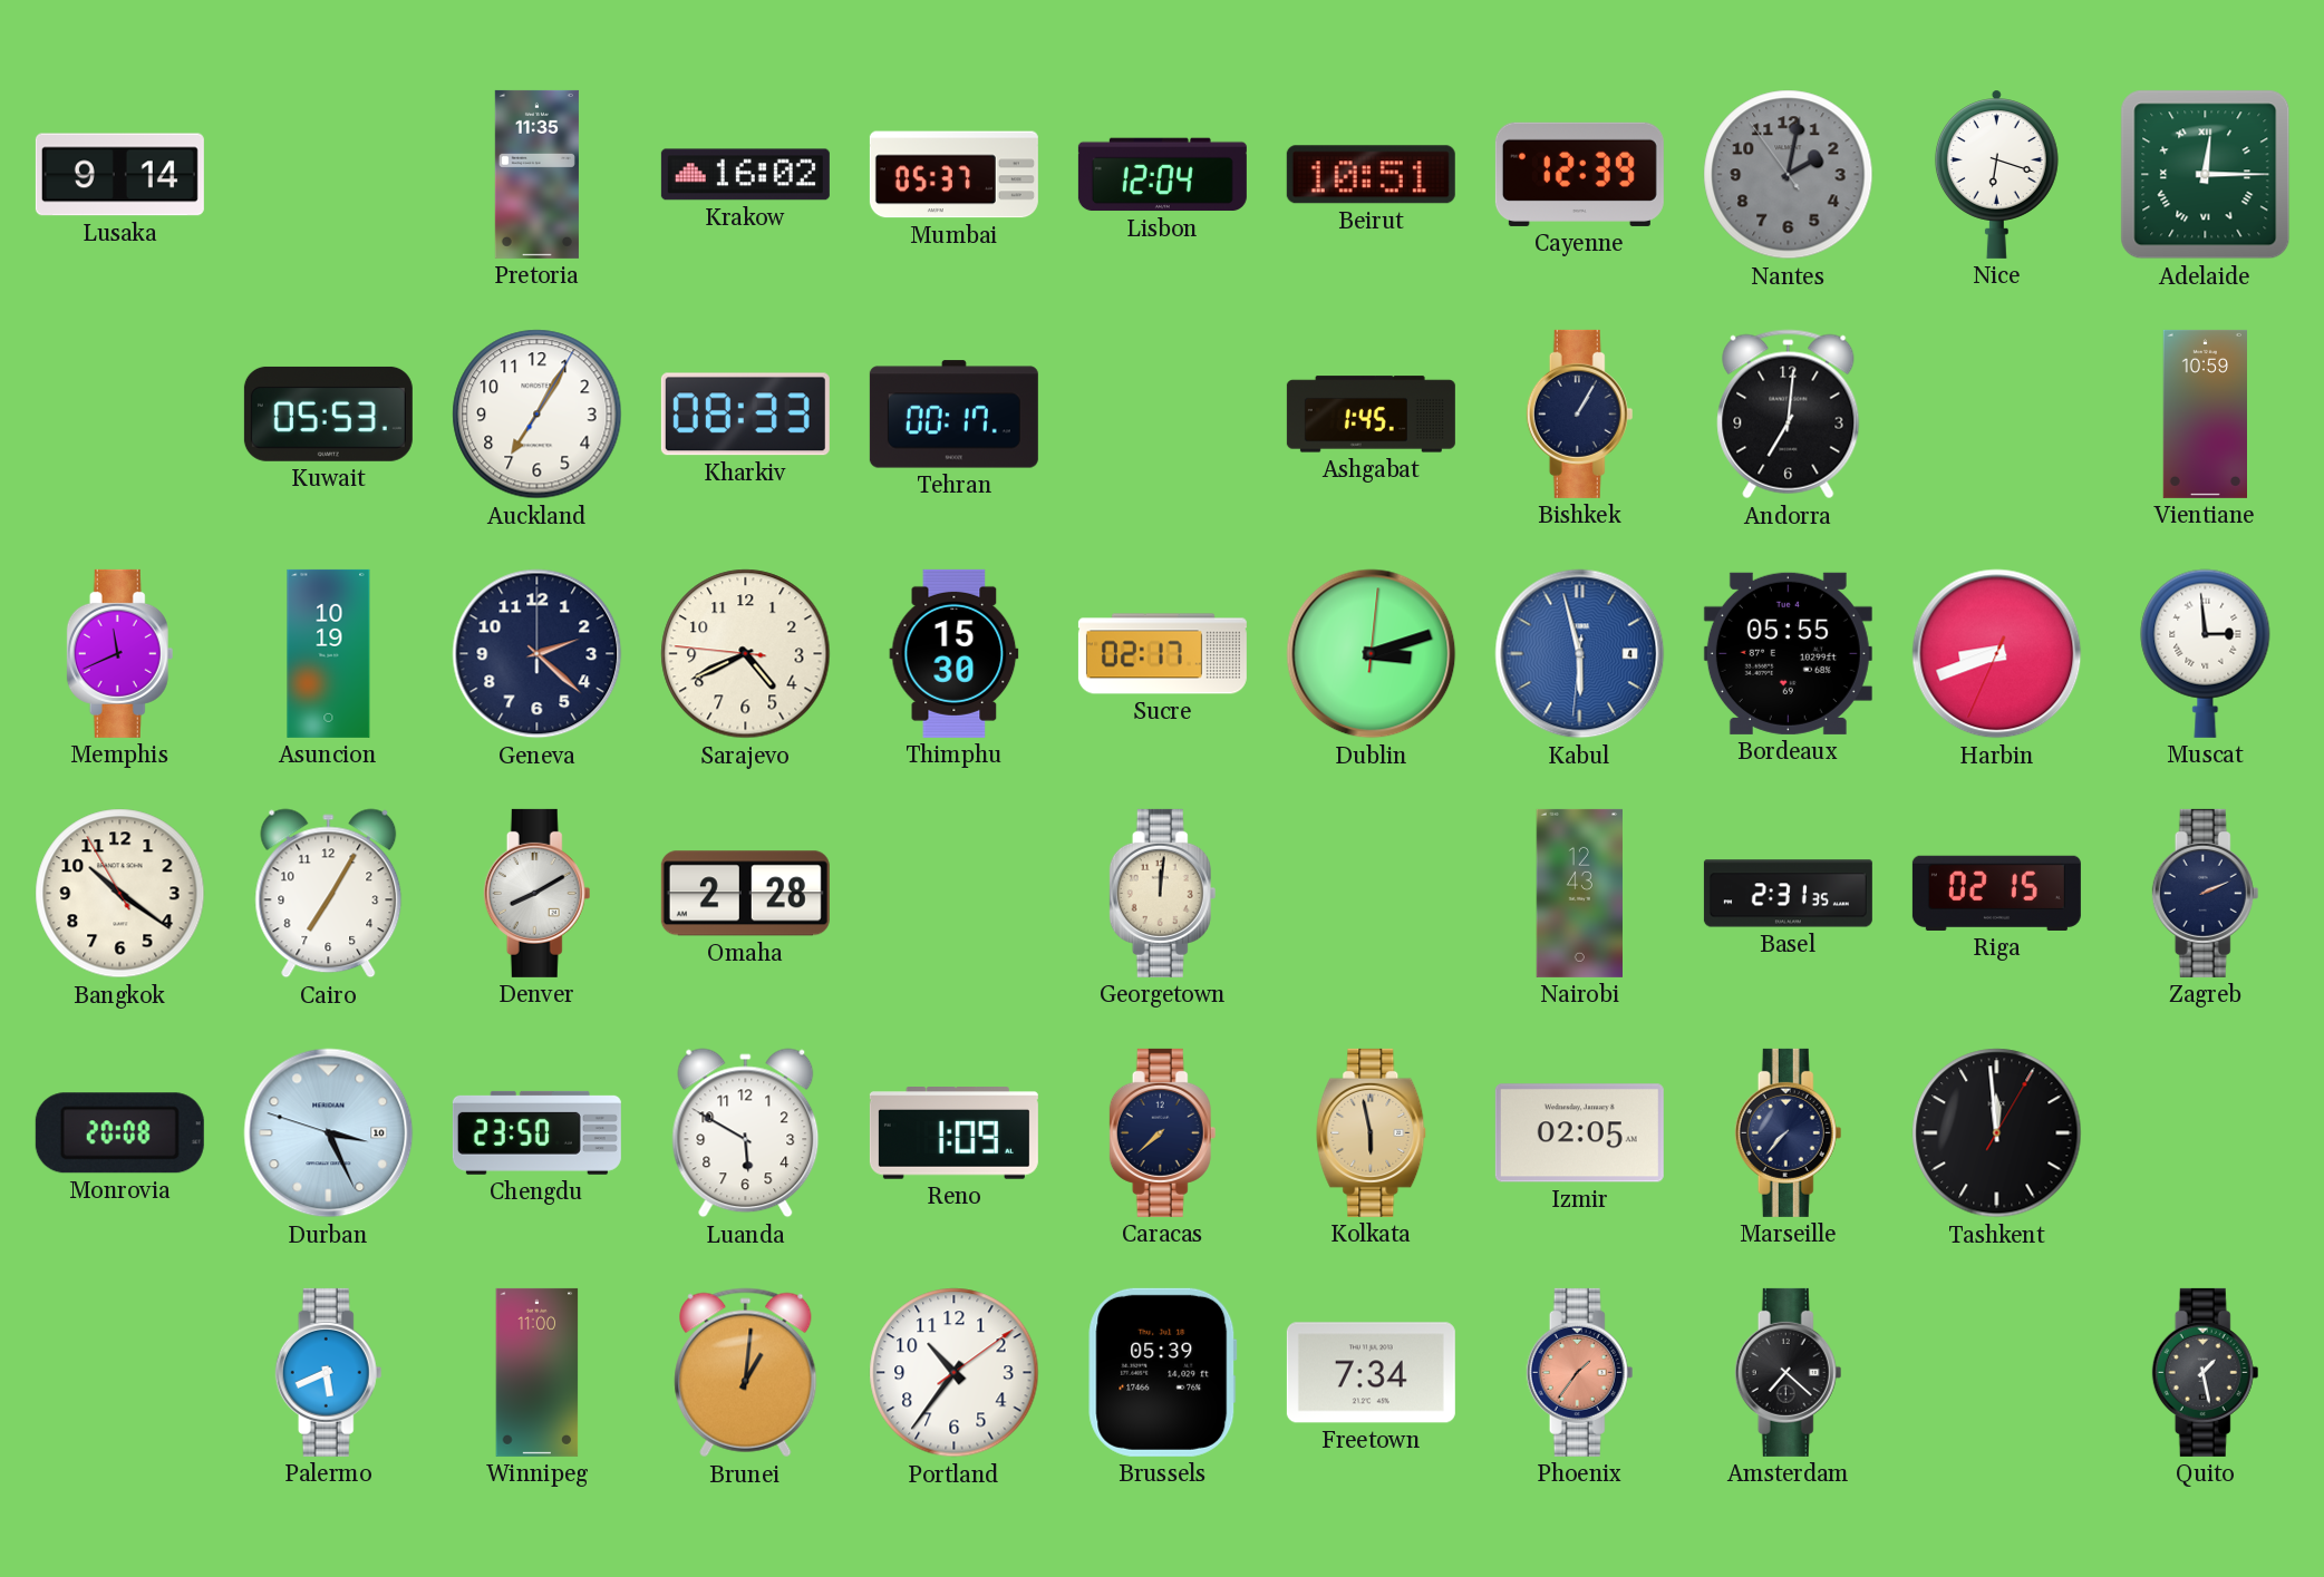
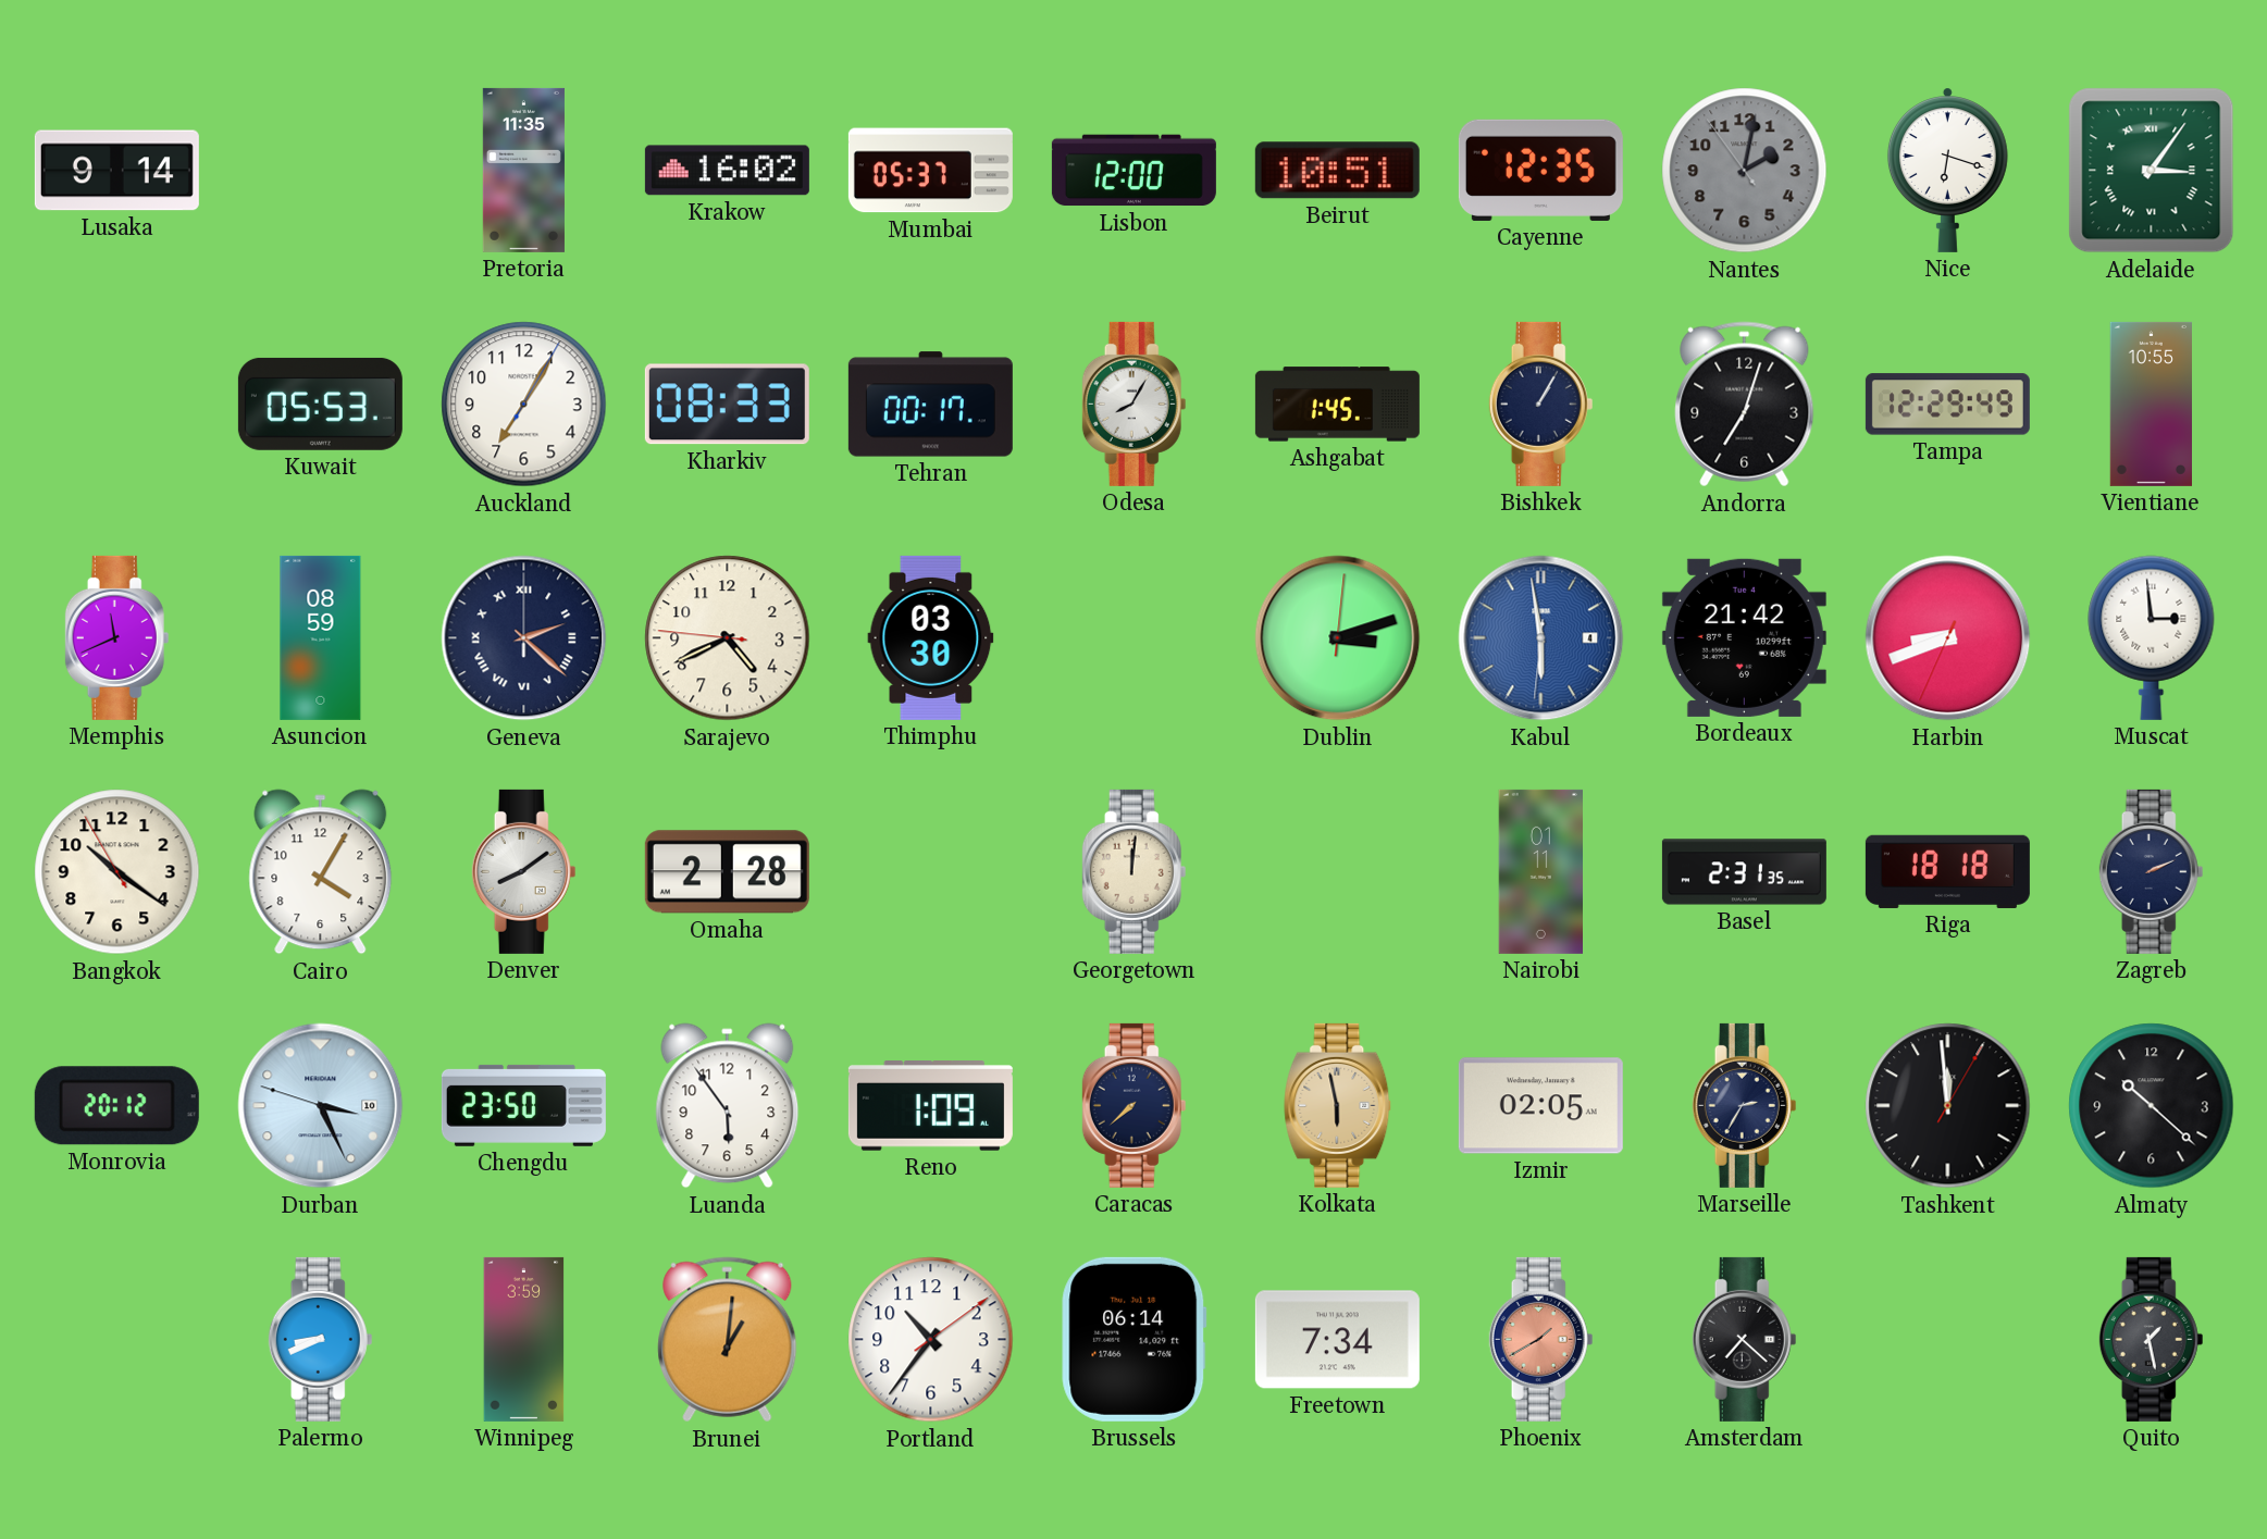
Lisbon: 12:04 -> 12:00 (1133, 171)
Cayenne: 12:39 -> 12:35 (1540, 170)
Adelaide: 12:15 -> 3:06 (2152, 171)
Odesa: none -> 8:05 (1135, 404)
Andorra: 7:01 -> 7:03 (1745, 405)
Tampa: none -> 12:29 (1947, 405)
Vientiane: 10:59 -> 10:55 (2151, 404)
Asuncion: 10:19 -> 08:59 (321, 637)
Geneva numerals: Arabic -> Roman (524, 638)
Thimphu: 15:30 -> 03:30 (931, 637)
Sucre: 02:17 -> none (1162, 654)
Kabul: 5:57 -> 5:58 (1541, 638)
Bordeaux: 05:55 -> 21:42 (1744, 637)
Cairo: 7:05 -> 4:05 (321, 872)
Denver: 8:10 -> 8:09 (524, 871)
Nairobi: 12:43 -> 01:11 (1541, 871)
Riga: 02:15 -> 18:18 (1947, 871)
Monrovia: 20:08 -> 20:12 (116, 1106)
Luanda: 5:50 -> 5:54 (728, 1106)
Marseille: 7:37 -> 2:35 (1745, 1105)
Almaty: none -> 10:22 (2152, 1106)
Palermo: 5:41 -> 8:41 (321, 1339)
Winnipeg: 11:00 -> 3:59 (524, 1339)
Brussels: 05:39 -> 06:14 (1135, 1339)
Phoenix: 1:36 -> 1:40 (1541, 1339)
